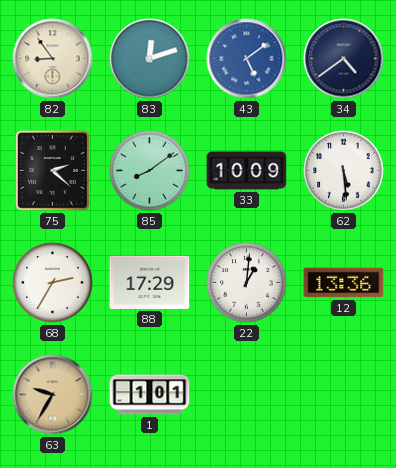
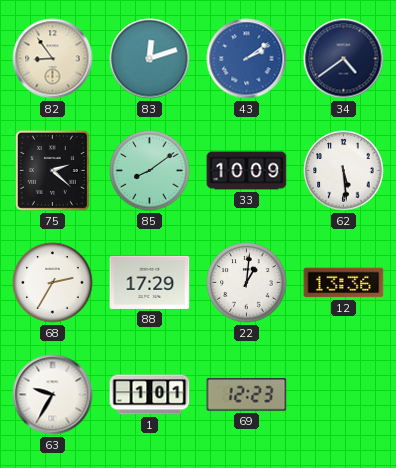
43: 5:09 -> 2:09 (247, 59)
63 dial: champagne -> white (53, 395)
69: none -> 12:23 (247, 395)
